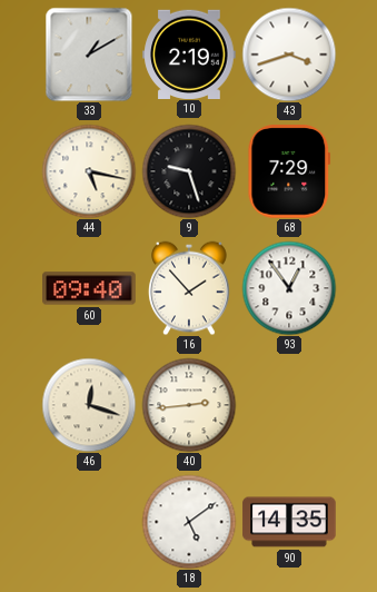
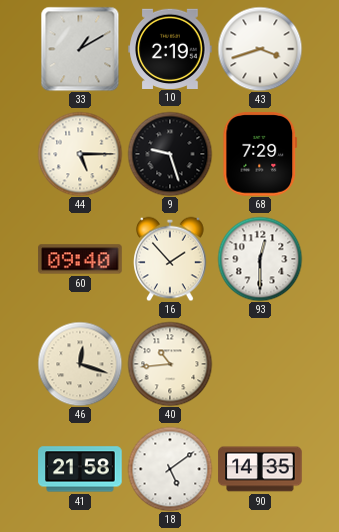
44: 5:17 -> 5:15 (80, 154)
93: 12:54 -> 12:30 (260, 259)
40: 2:44 -> 10:44 (170, 364)
41: none -> 21:58 (80, 469)
